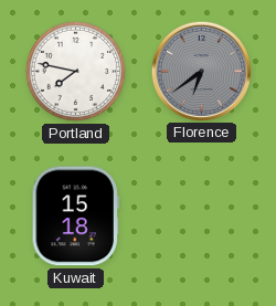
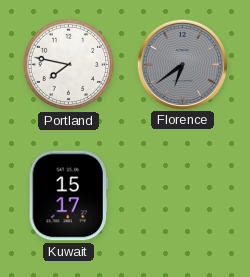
Kuwait: 15:18 -> 15:17 (68, 196)
